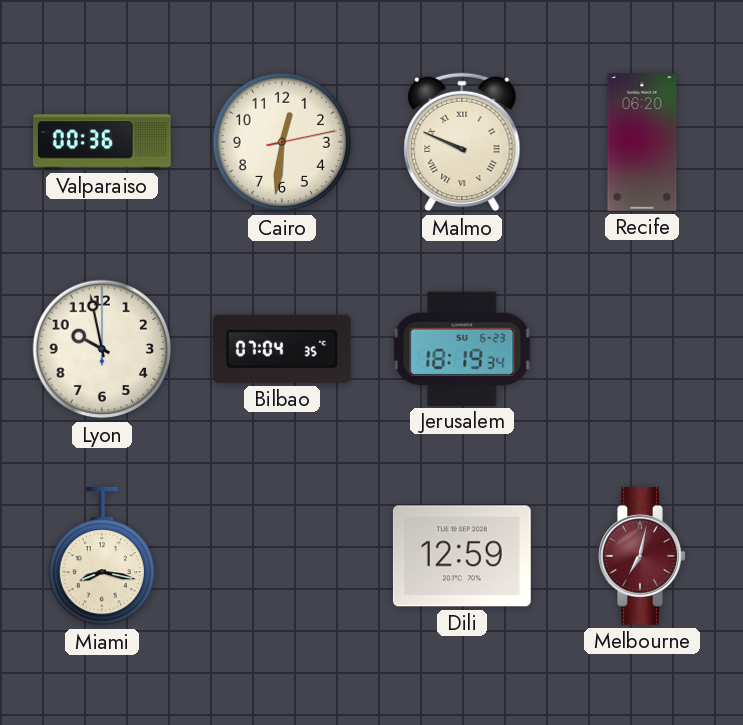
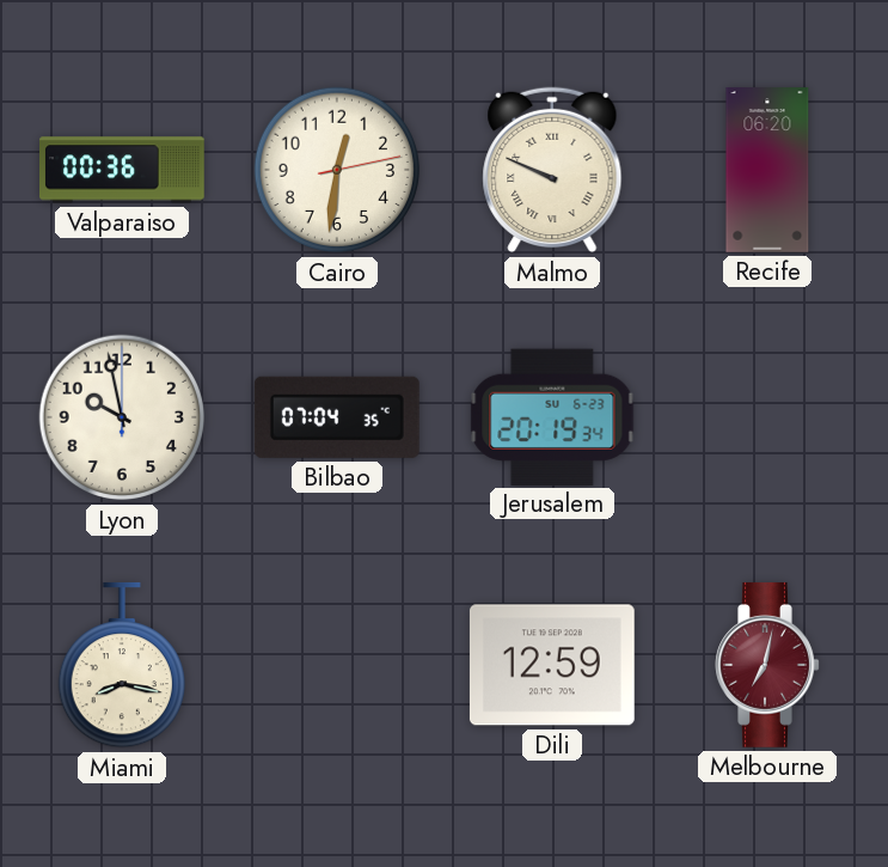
Jerusalem: 18:19 -> 20:19 (552, 416)
